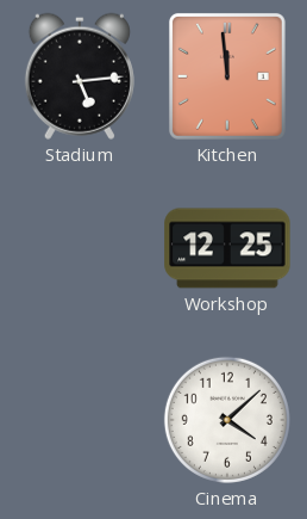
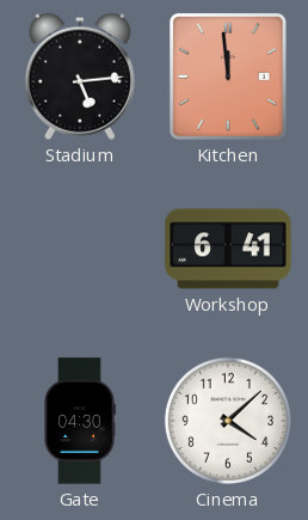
Workshop: 12:25 -> 6:41 (228, 249)
Gate: none -> 04:30 (80, 421)
